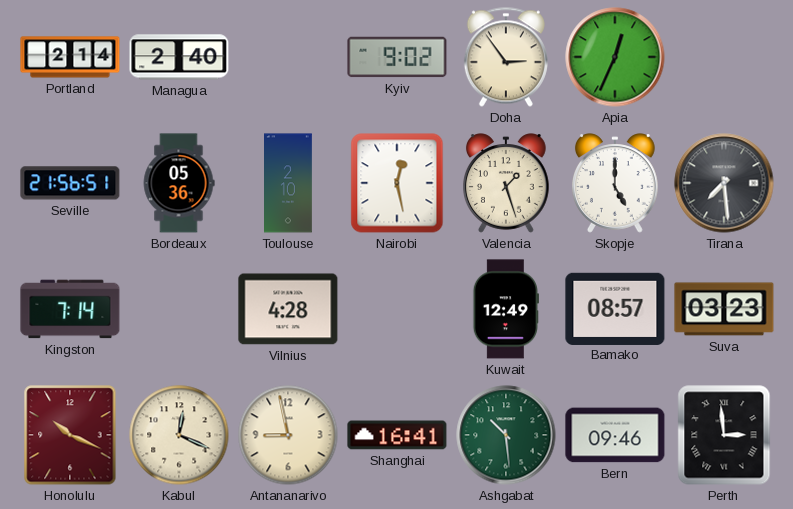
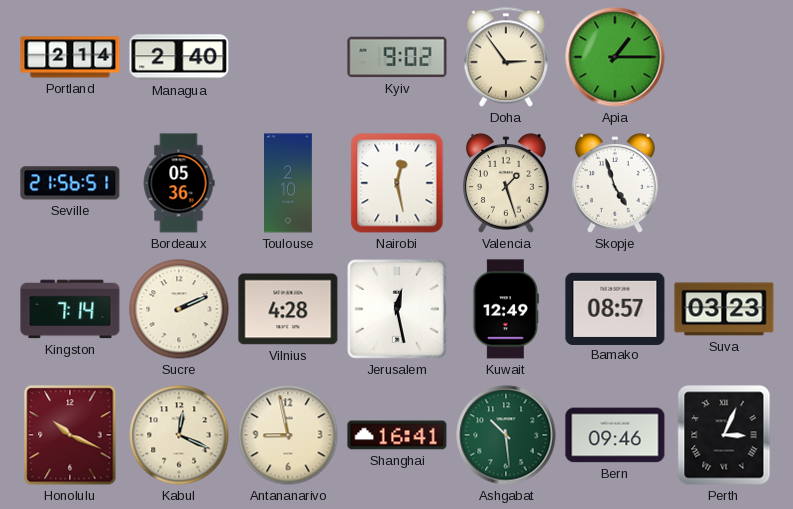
Apia: 12:34 -> 1:15 (615, 57)
Skopje: 5:00 -> 4:57 (616, 183)
Tirana: 7:29 -> none (724, 183)
Sucre: none -> 2:11 (179, 309)
Jerusalem: none -> 12:28 (397, 309)
Perth: 2:59 -> 3:04 (724, 435)
